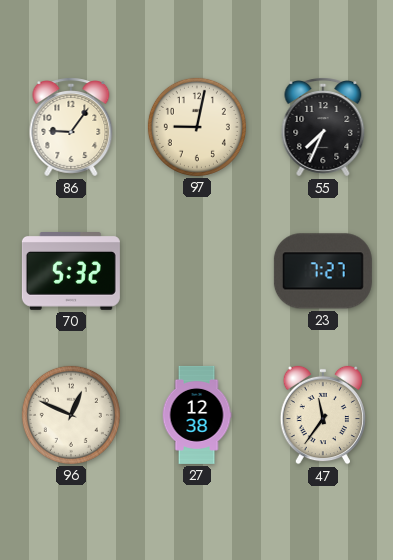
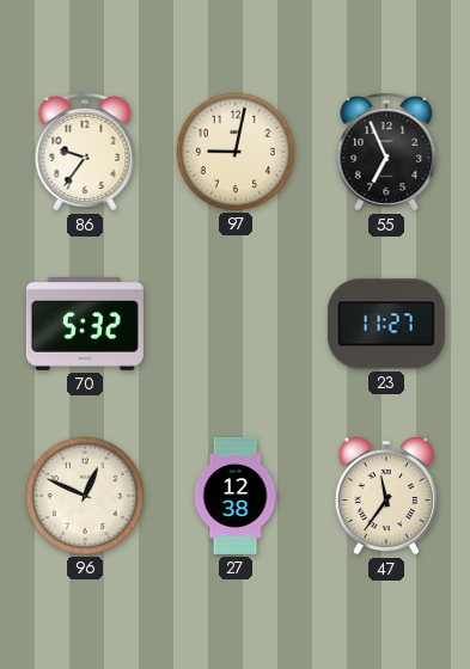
86: 9:06 -> 9:36 (85, 152)
55: 7:34 -> 6:56 (386, 152)
23: 7:27 -> 11:27 (386, 324)
